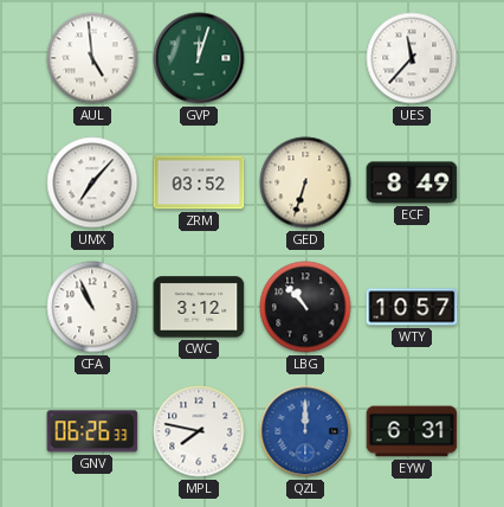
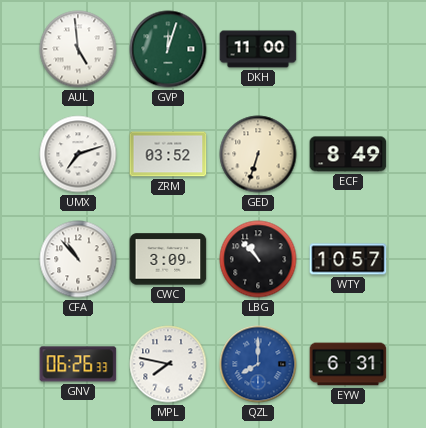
DKH: none -> 11:00 (258, 49)
UES: 11:37 -> none (412, 58)
UMX: 7:07 -> 7:12 (78, 154)
CFA: 10:56 -> 10:53 (78, 259)
CWC: 3:12 -> 3:09 (168, 259)
QZL: 12:00 -> 8:00 (258, 364)
